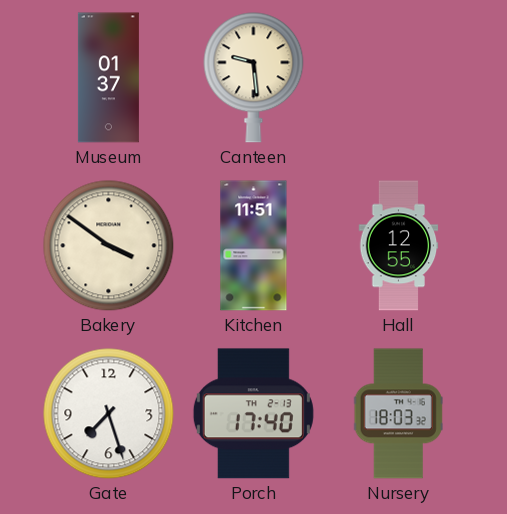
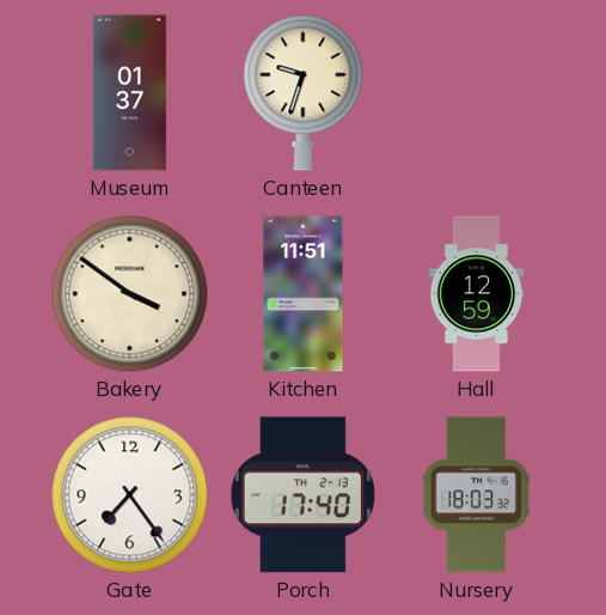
Canteen: 9:29 -> 9:33 (304, 93)
Hall: 12:55 -> 12:59 (477, 294)
Gate: 7:27 -> 7:24 (130, 495)
